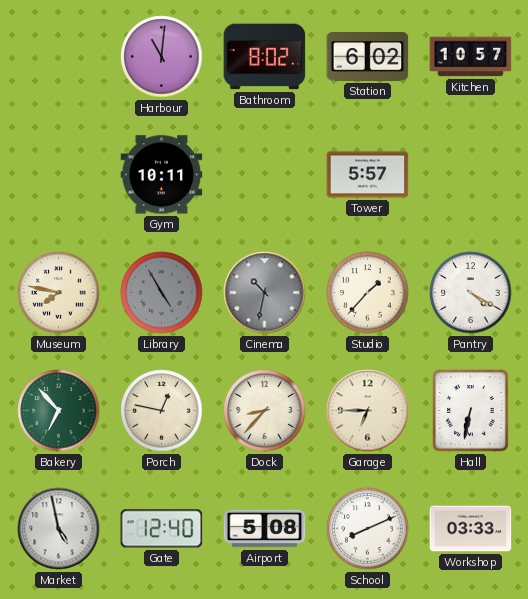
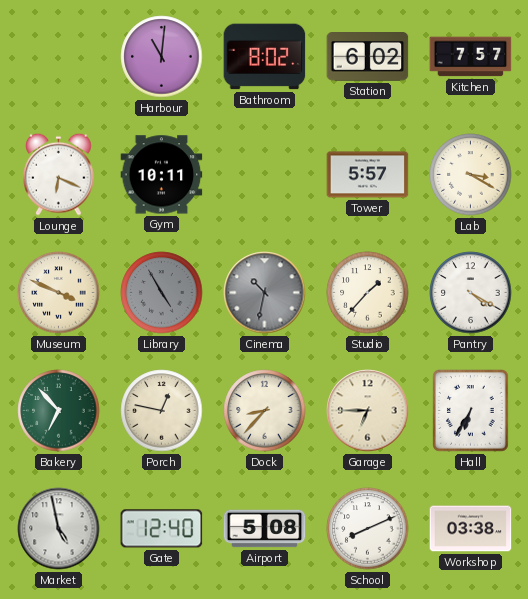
Kitchen: 10:57 -> 7:57 (471, 57)
Lounge: none -> 6:19 (59, 174)
Lab: none -> 3:20 (471, 175)
Museum: 7:47 -> 3:49 (59, 293)
Hall: 6:32 -> 6:35 (471, 411)
Workshop: 03:33 -> 03:38 (471, 529)
